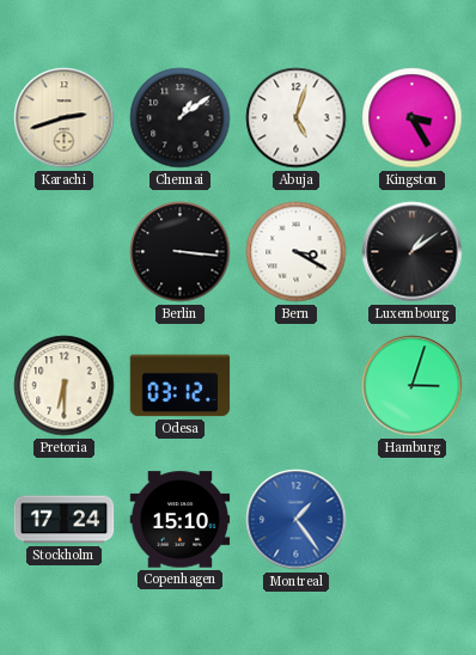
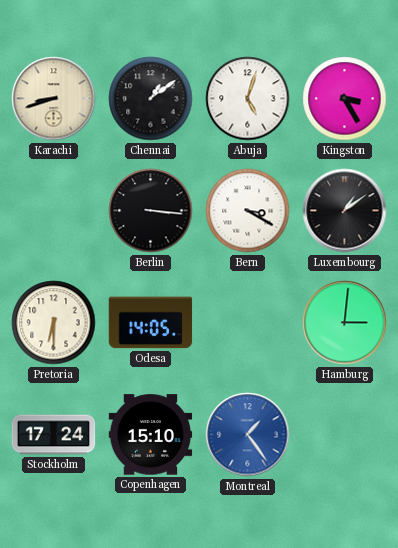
Karachi: 2:42 -> 8:42 (54, 99)
Odesa: 03:12 -> 14:05 (151, 323)
Hamburg: 3:03 -> 3:01 (345, 323)
